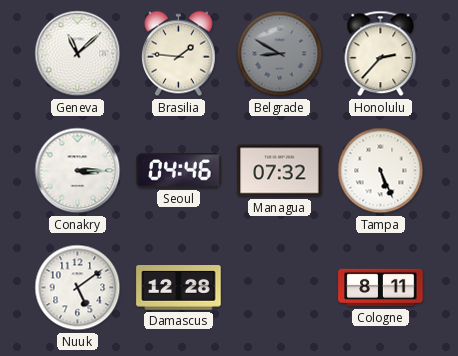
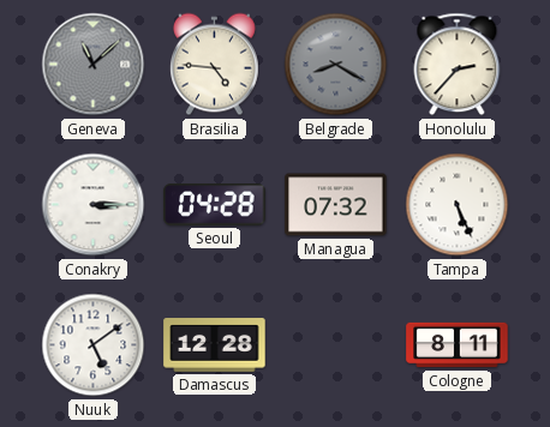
Geneva dial: white -> grey (94, 65)
Brasilia: 1:46 -> 4:46 (214, 65)
Belgrade: 8:50 -> 8:20 (336, 65)
Seoul: 04:46 -> 04:28 (215, 205)
